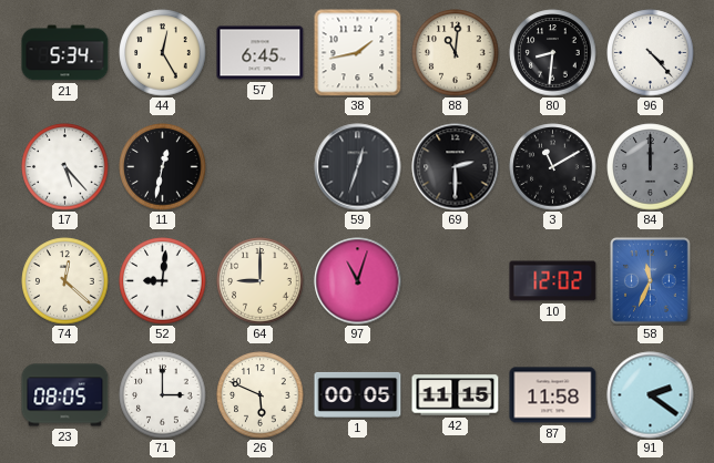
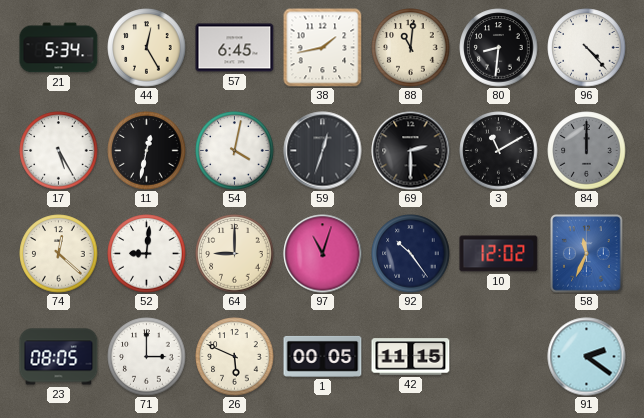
17: 5:23 -> 5:25 (59, 151)
54: none -> 4:02 (235, 151)
92: none -> 10:24 (411, 254)
87: 11:58 -> none (553, 395)
